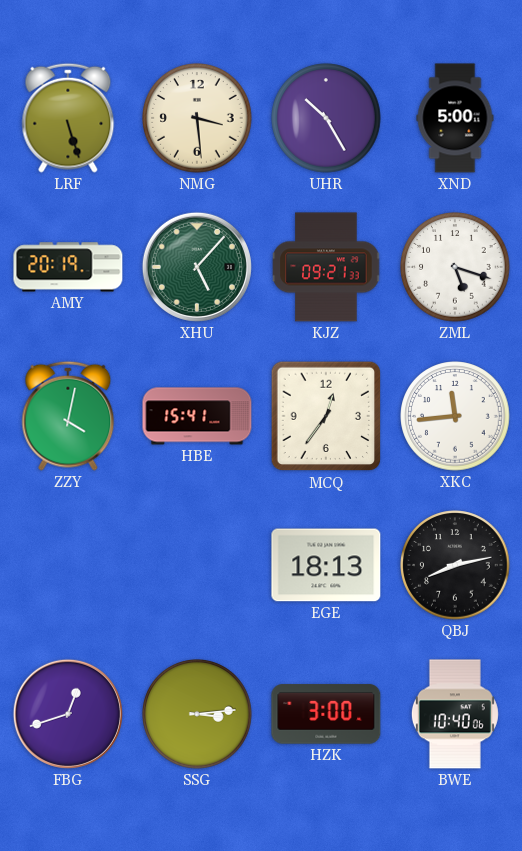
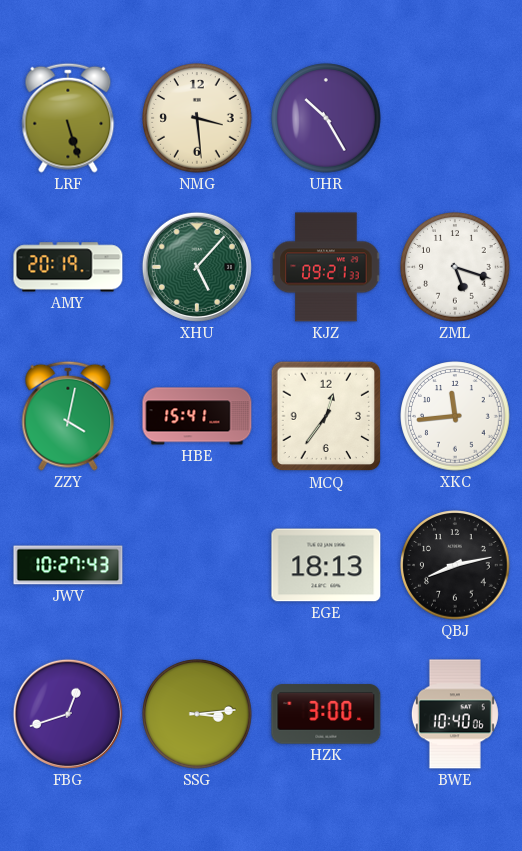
XND: 5:00 -> none (455, 118)
JWV: none -> 10:27 (68, 565)
